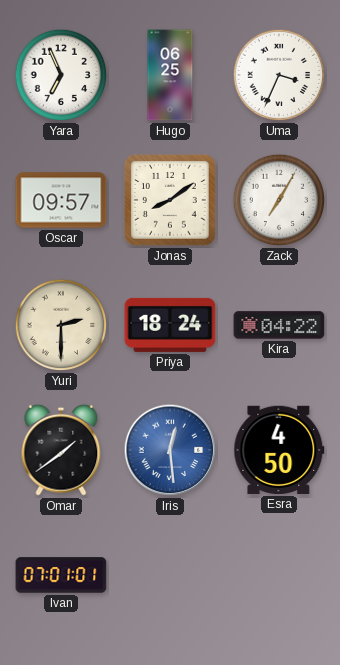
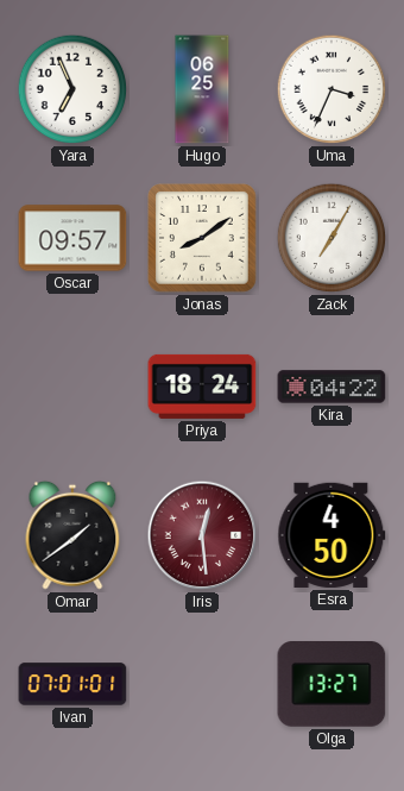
Yuri: 2:30 -> none (61, 325)
Iris dial: blue -> burgundy (202, 535)
Olga: none -> 13:27 (332, 685)
